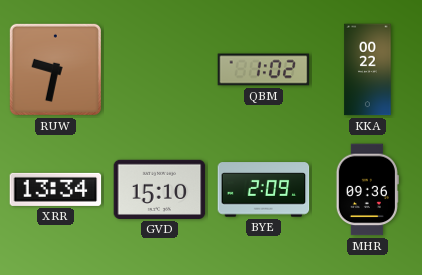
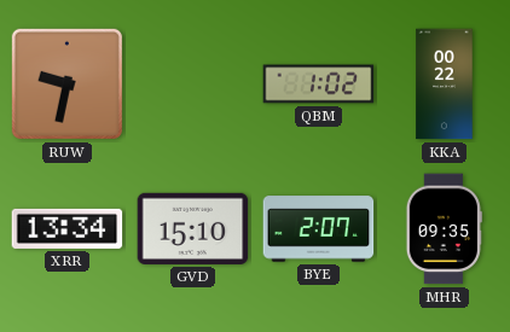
BYE: 2:09 -> 2:07 (319, 229)
MHR: 09:36 -> 09:35 (444, 229)
